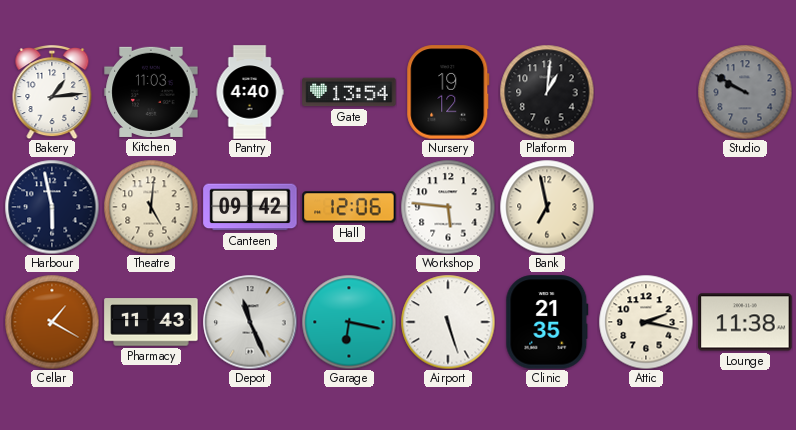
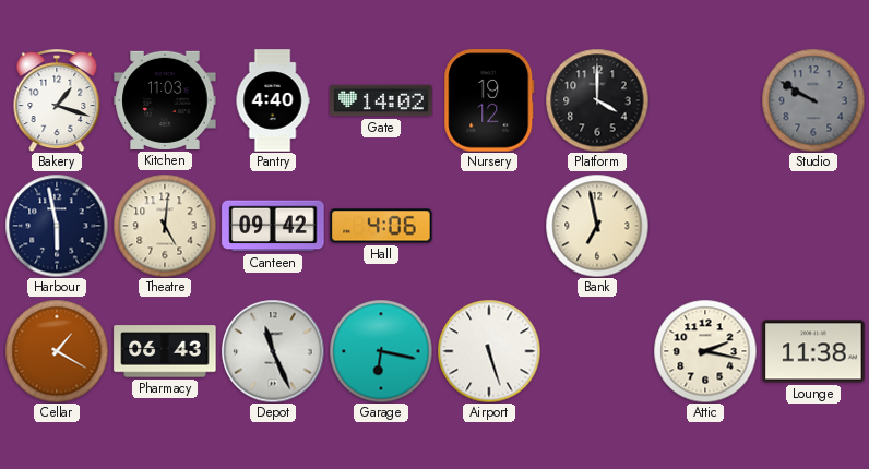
Bakery: 1:14 -> 1:18 (57, 101)
Gate: 13:54 -> 14:02 (381, 100)
Platform: 1:01 -> 4:00 (597, 100)
Hall: 12:06 -> 4:06 (381, 226)
Workshop: 5:46 -> none (448, 207)
Pharmacy: 11:43 -> 06:43 (165, 351)
Clinic: 21:35 -> none (547, 322)
